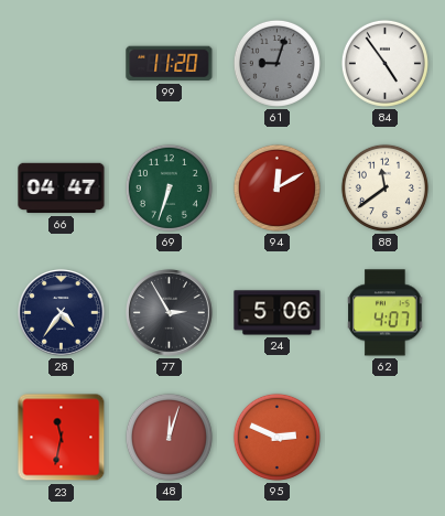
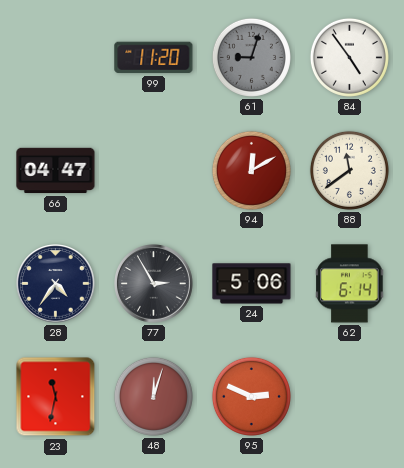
69: 6:33 -> none (169, 187)
62: 4:07 -> 6:14 (350, 284)
